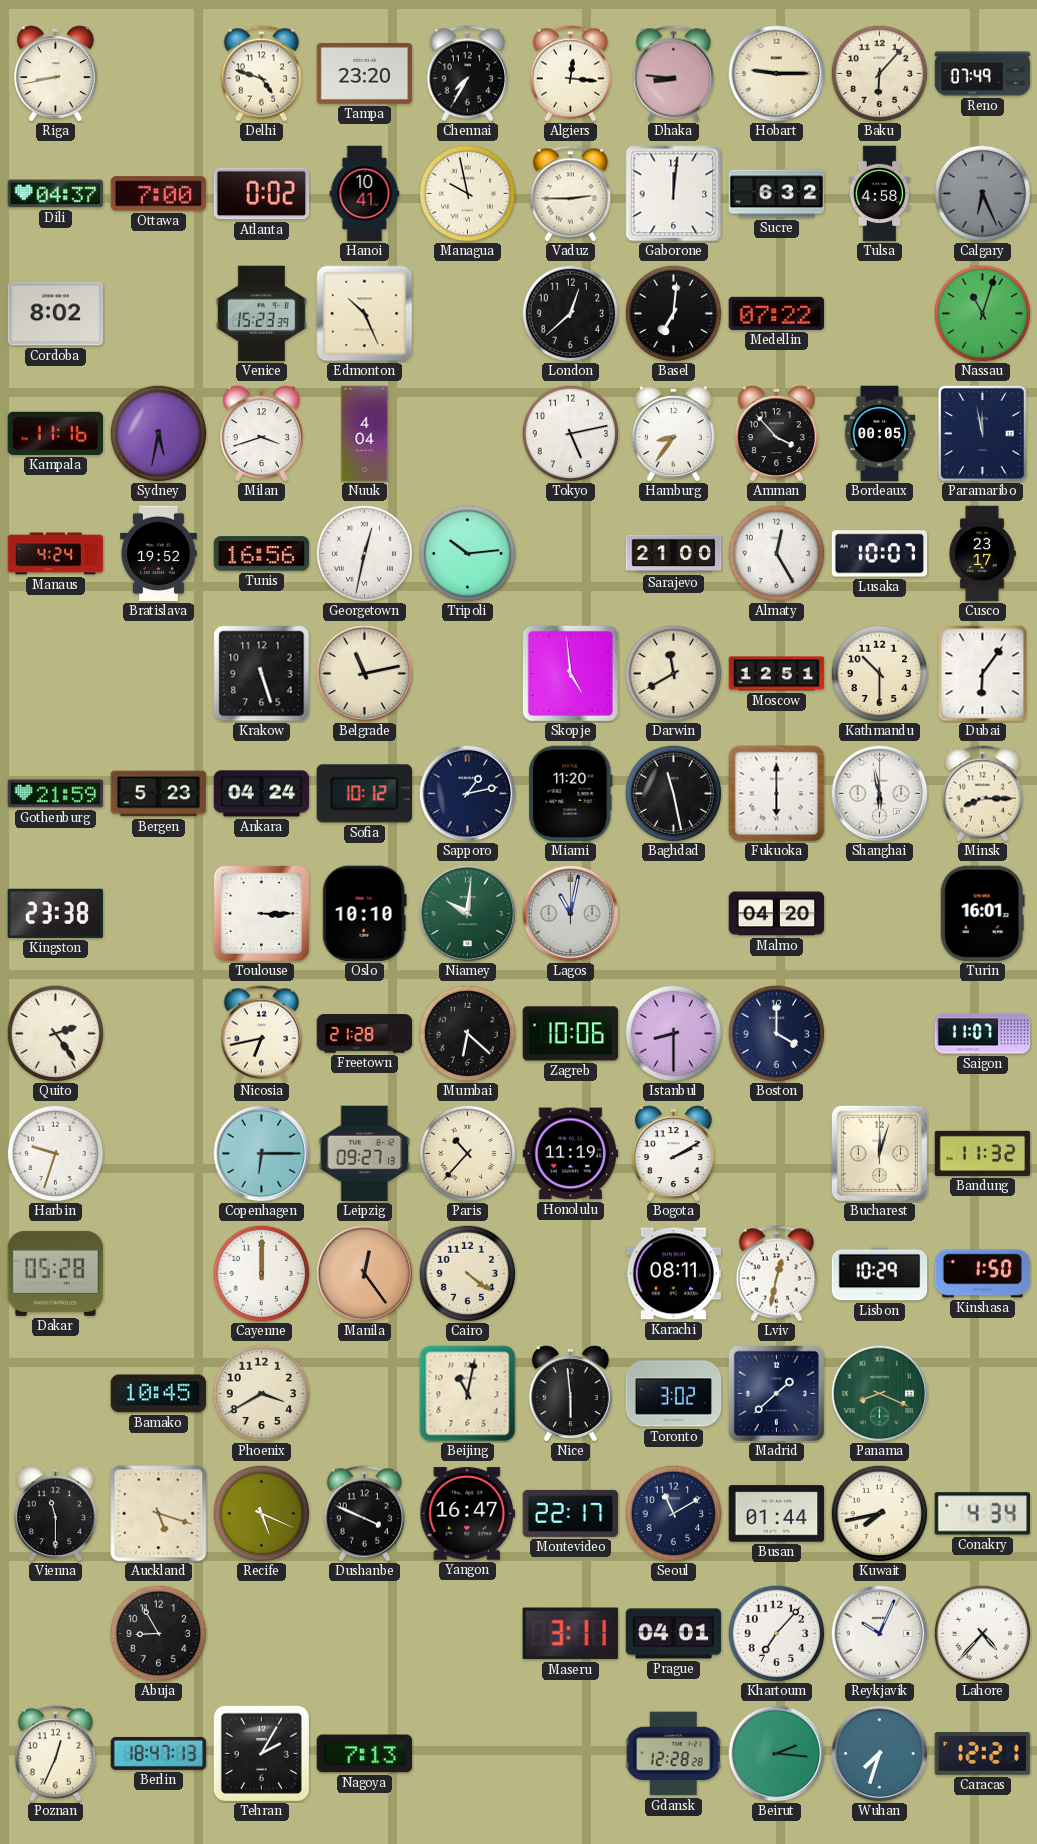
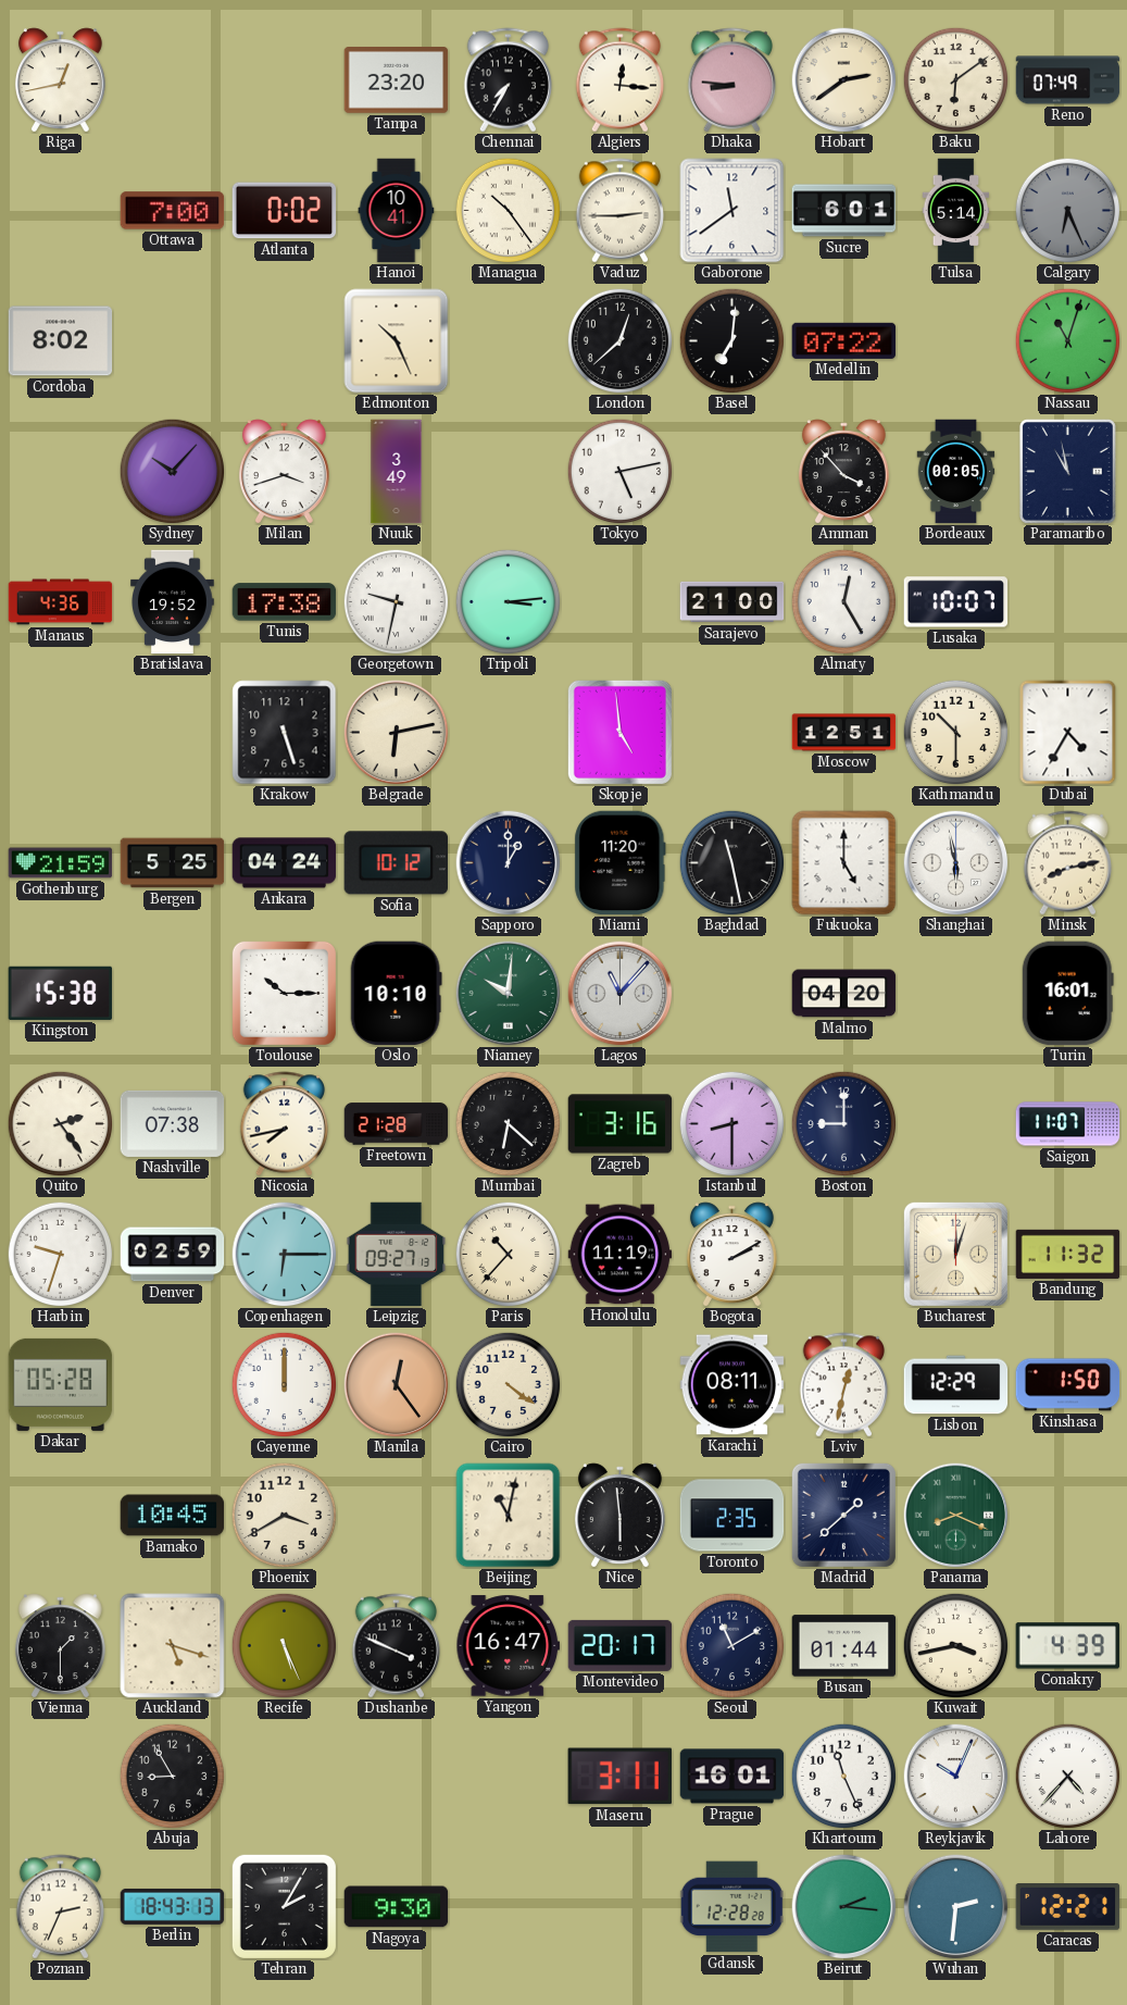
Riga: 8:43 -> 12:43 (60, 80)
Delhi: 4:48 -> none (262, 74)
Hobart: 9:15 -> 2:39 (844, 80)
Baku: 6:07 -> 6:09 (955, 79)
Dili: 04:37 -> none (56, 194)
Managua: 9:58 -> 10:24 (508, 210)
Gaborone: 12:01 -> 11:39 (732, 211)
Sucre: 6:32 -> 6:01 (844, 211)
Tulsa: 4:58 -> 5:14 (956, 211)
Venice: 15:23 -> none (261, 314)
Kampala: 11:16 -> none (56, 433)
Sydney: 5:32 -> 10:07 (172, 471)
Nuuk: 4:04 -> 3:49 (397, 472)
Hamburg: 8:36 -> none (673, 434)
Paramaribo: 11:58 -> 10:58 (1067, 471)
Manaus: 4:24 -> 4:36 (61, 602)
Tunis: 16:56 -> 17:38 (285, 602)
Georgetown: 12:32 -> 9:32 (396, 601)
Tripoli: 10:14 -> 3:14 (508, 601)
Cusco: 23:17 -> none (982, 554)
Belgrade: 11:13 -> 6:13 (397, 733)
Darwin: 11:40 -> none (673, 673)
Dubai: 6:06 -> 4:35 (1068, 733)
Bergen: 5:23 -> 5:25 (173, 863)
Sapporo: 1:13 -> 1:00 (509, 863)
Fukuoka: 6:00 -> 5:00 (844, 863)
Minsk: 8:15 -> 8:13 (1068, 863)
Kingston: 23:38 -> 15:38 (61, 993)
Toulouse: 3:15 -> 10:15 (284, 993)
Lagos: 11:02 -> 11:07 (621, 994)
Nashville: none -> 07:38 (173, 1123)
Nicosia: 6:43 -> 7:43 (285, 1124)
Zagreb: 10:06 -> 3:16 (621, 1124)
Boston: 4:00 -> 9:00 (843, 1123)
Denver: none -> 02:59 (173, 1255)
Lisbon: 10:29 -> 12:29 (956, 1385)
Toronto: 3:02 -> 2:35 (732, 1516)
Vienna: 11:30 -> 1:30 (60, 1646)
Recife: 5:19 -> 5:26 (284, 1645)
Montevideo: 22:17 -> 20:17 (621, 1645)
Kuwait: 7:43 -> 3:43 (955, 1645)
Conakry: 4:34 -> 4:39 (1067, 1646)
Prague: 04:01 -> 16:01 (732, 1777)
Khartoum: 7:07 -> 11:26 (843, 1776)
Poznan: 12:34 -> 2:34 (61, 1907)
Berlin: 18:47 -> 18:43 (173, 1906)
Nagoya: 7:13 -> 9:30 (397, 1907)
Wuhan: 7:33 -> 2:31 (956, 1907)
